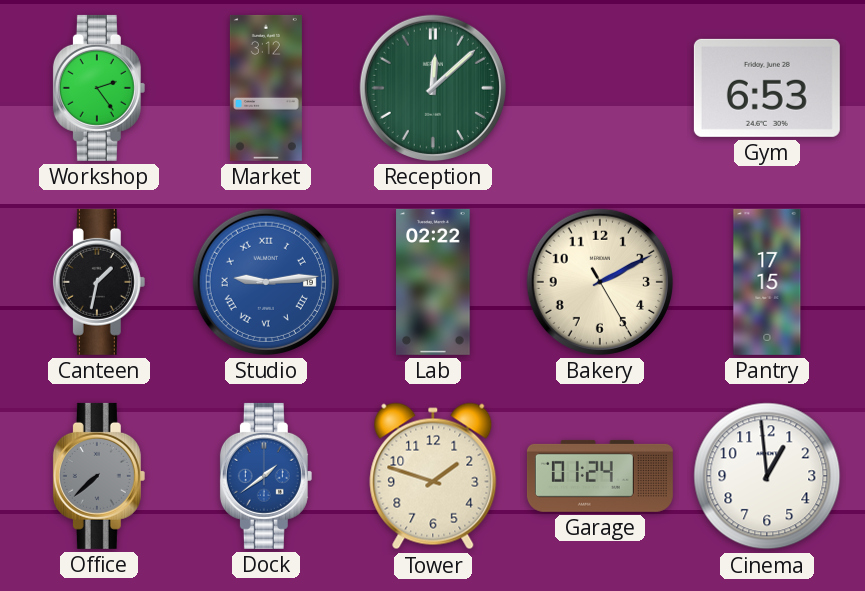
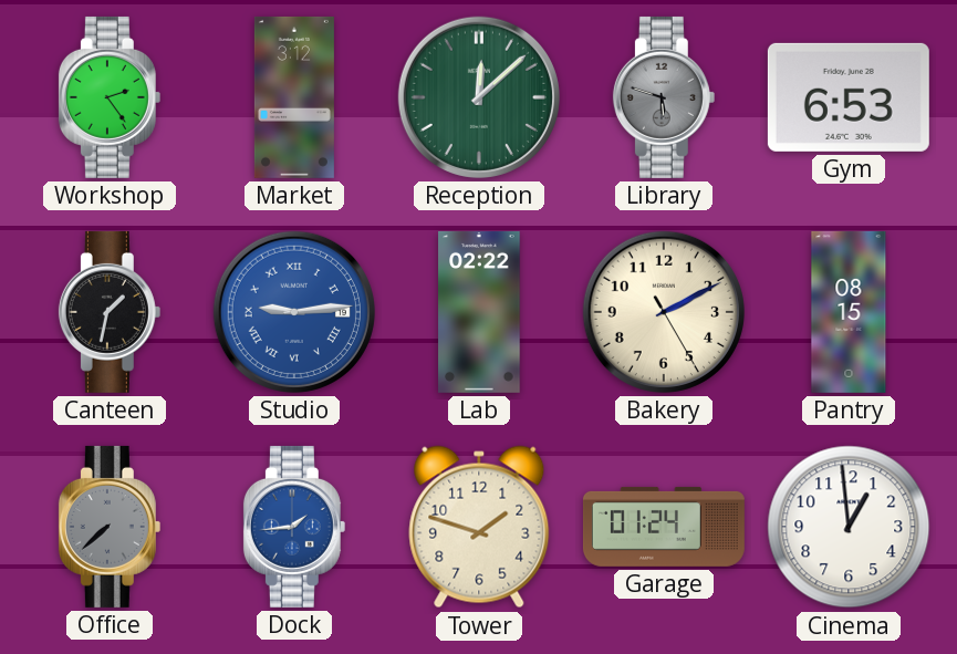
Library: none -> 5:48 (664, 97)
Pantry: 17:15 -> 08:15 (849, 312)
Dock: 1:39 -> 1:44 (294, 527)
